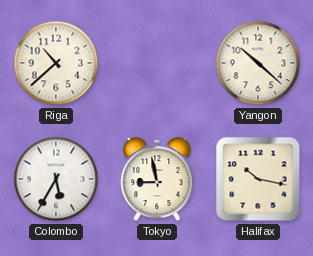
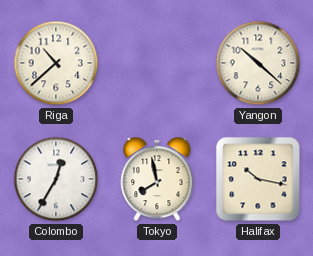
Colombo: 5:35 -> 12:35 (56, 179)
Tokyo: 8:58 -> 7:58 (157, 180)
